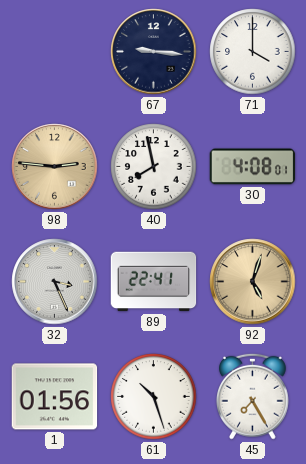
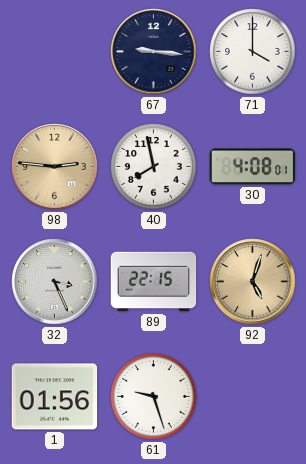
89: 22:41 -> 22:15 (154, 282)
61: 10:27 -> 9:27 (154, 397)
45: 7:25 -> none (253, 396)
